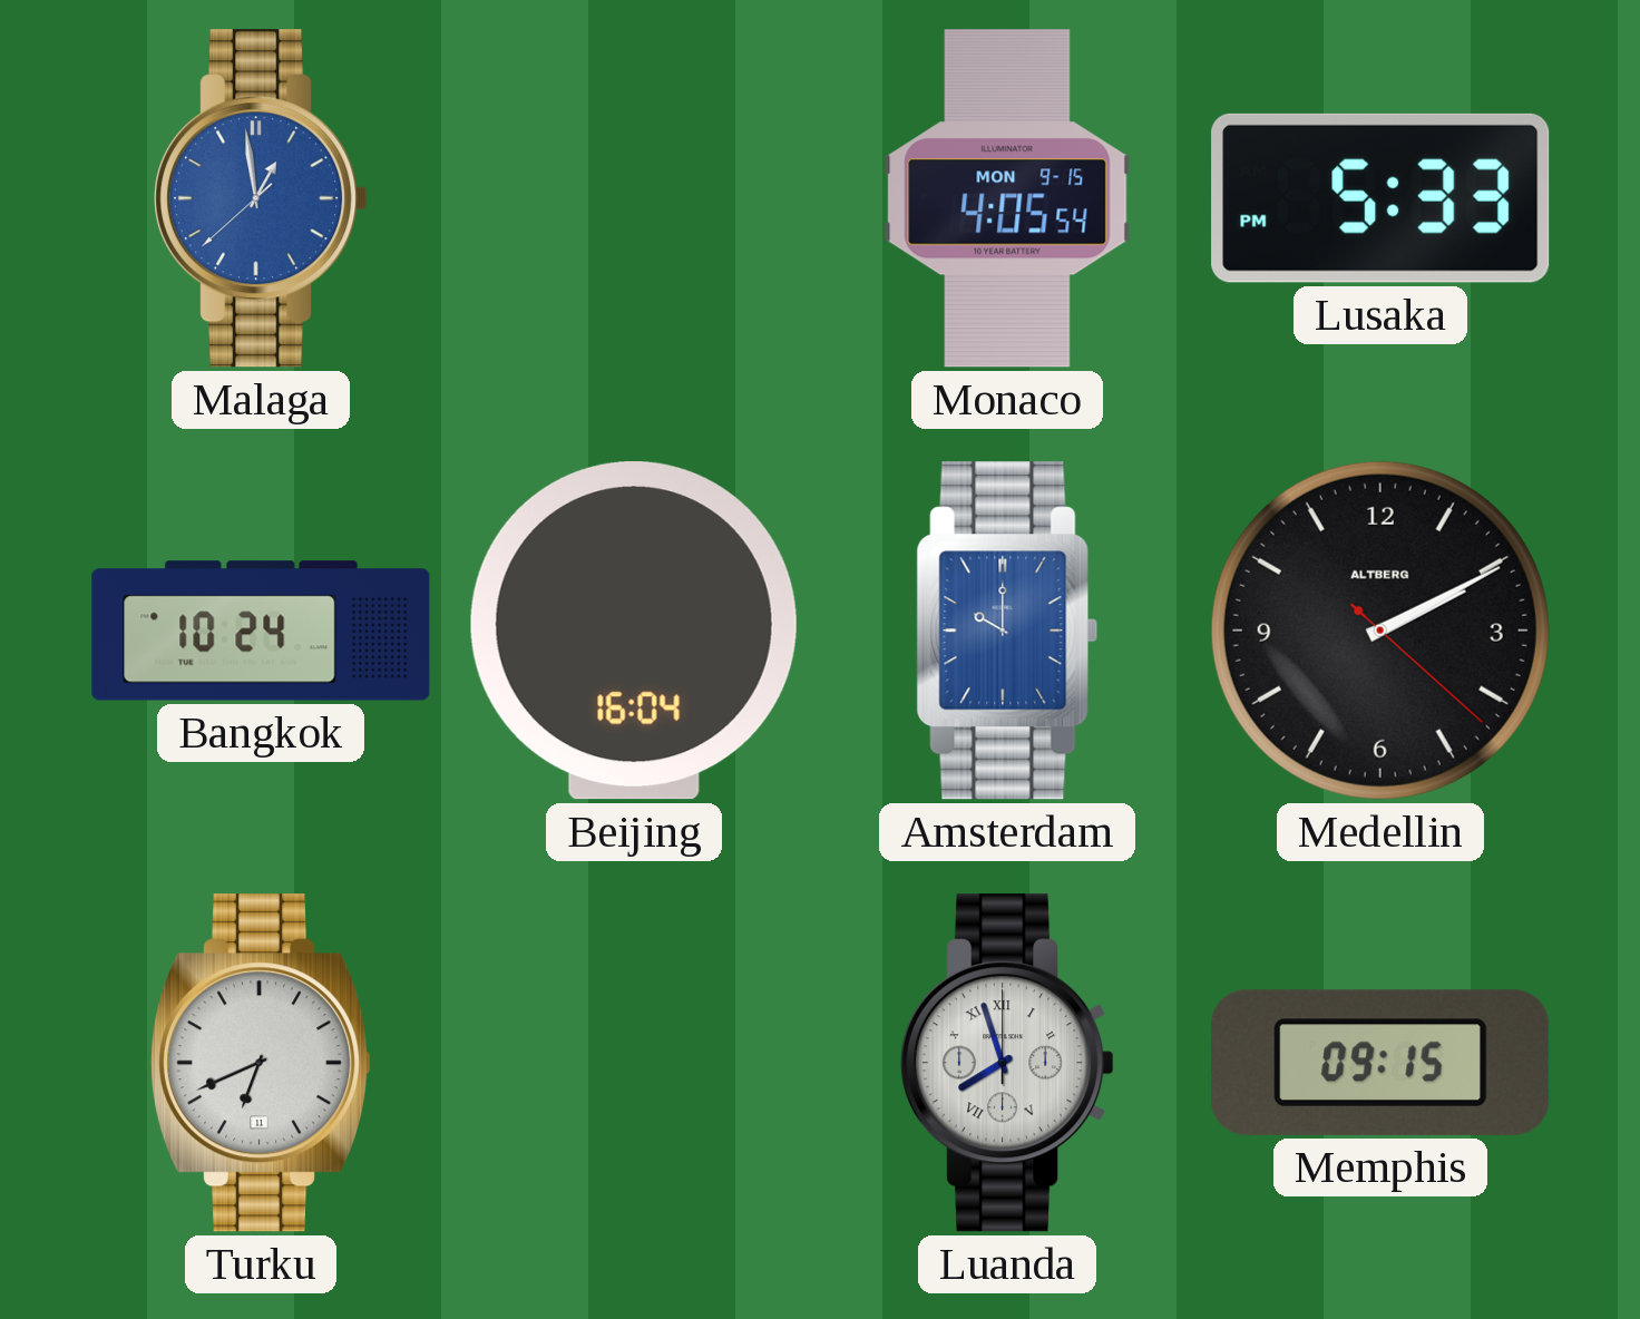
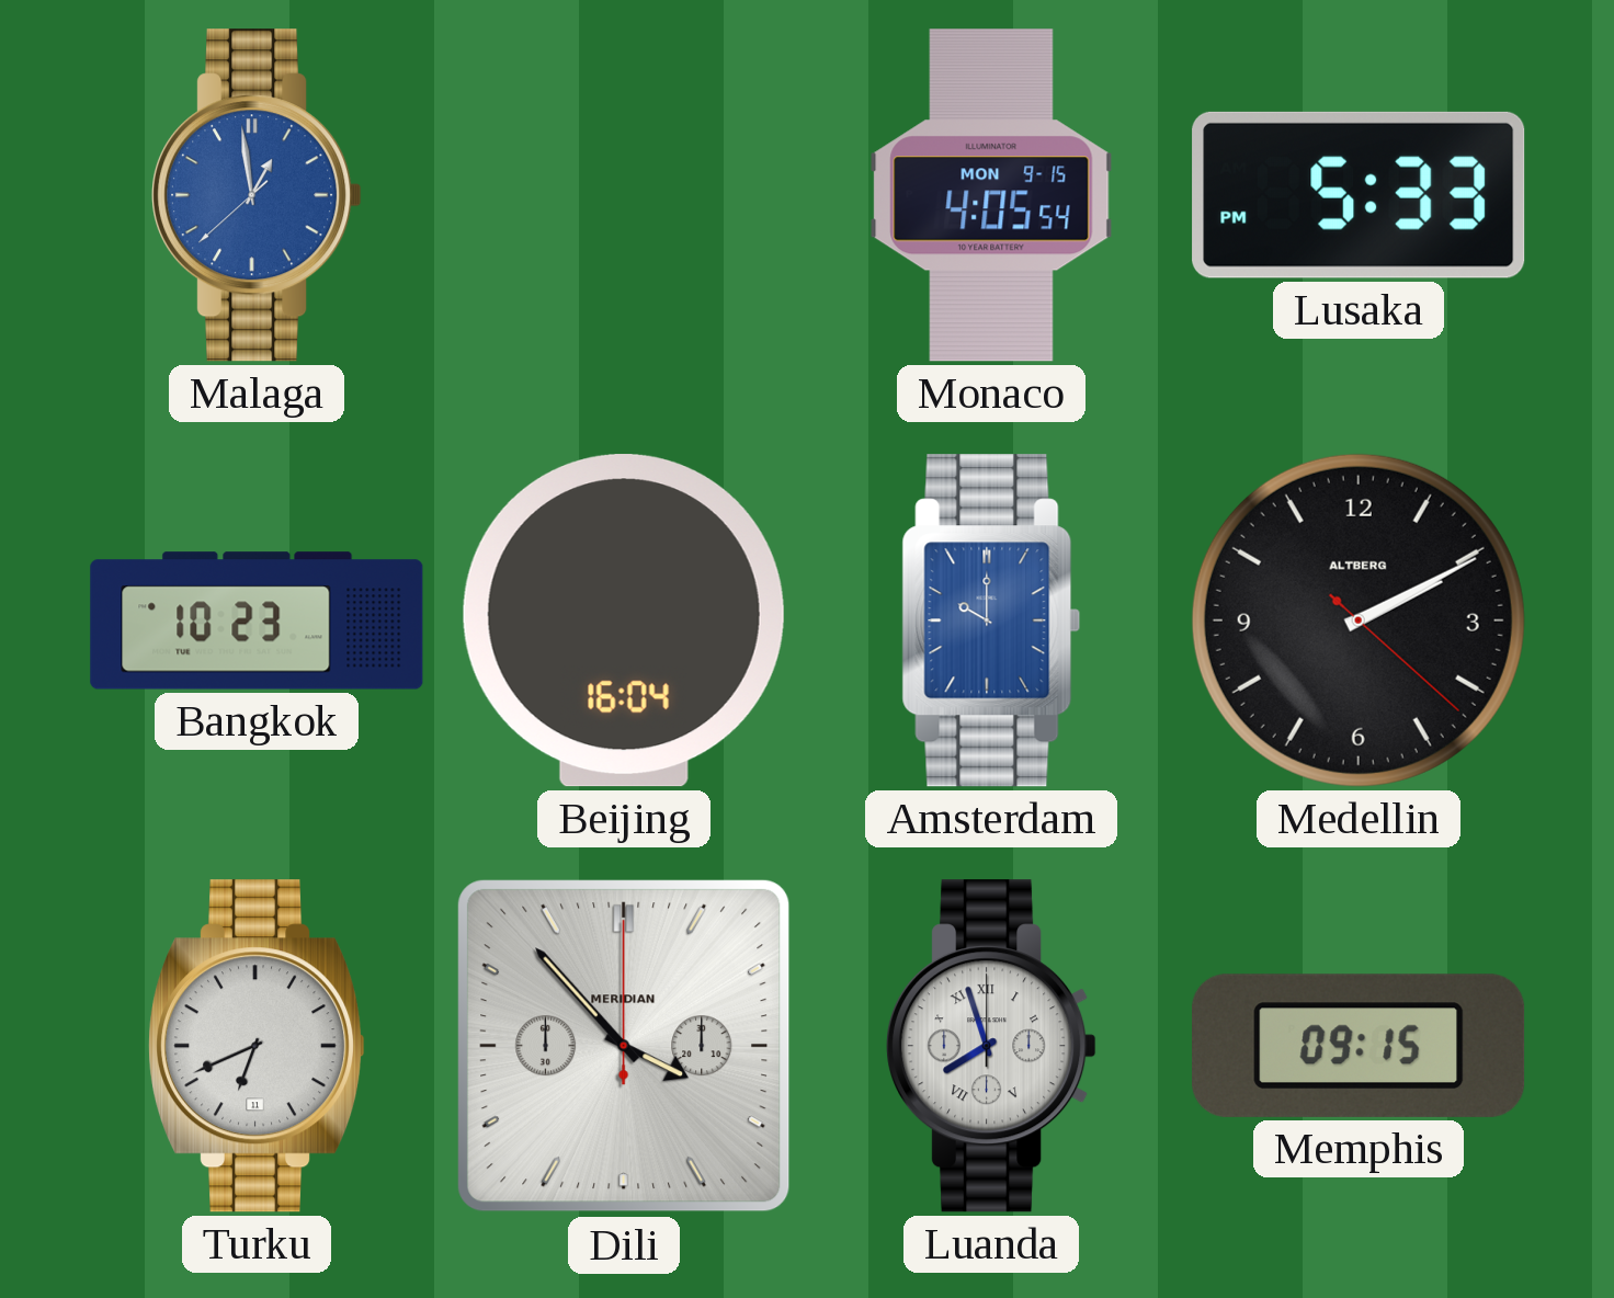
Bangkok: 10:24 -> 10:23 (257, 620)
Dili: none -> 3:53 (624, 1046)
